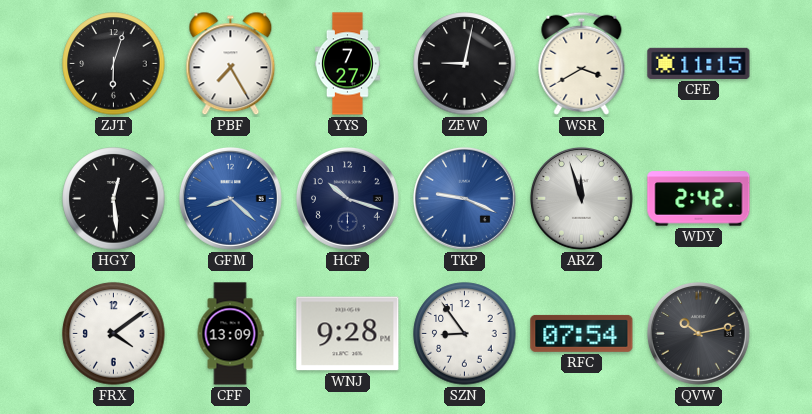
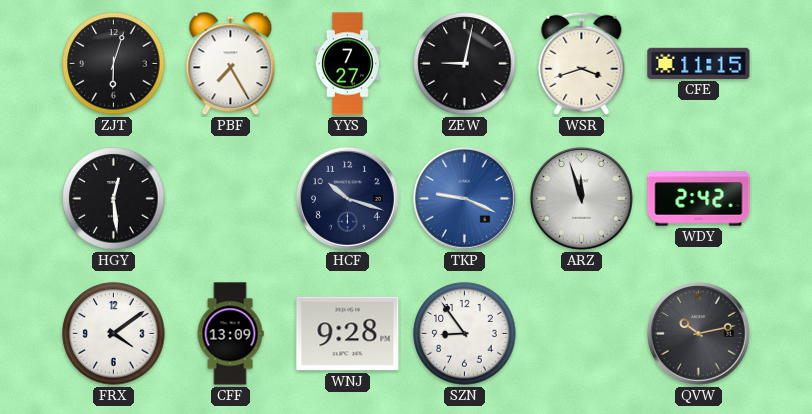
WSR: 3:40 -> 3:42 (582, 63)
GFM: 8:22 -> none (230, 198)
RFC: 07:54 -> none (582, 333)
